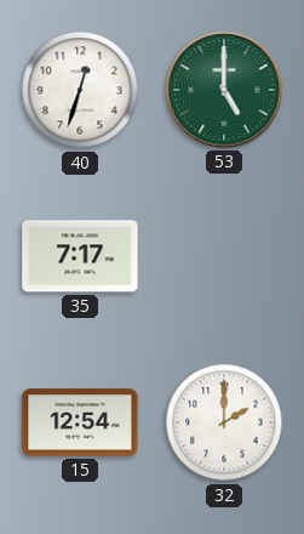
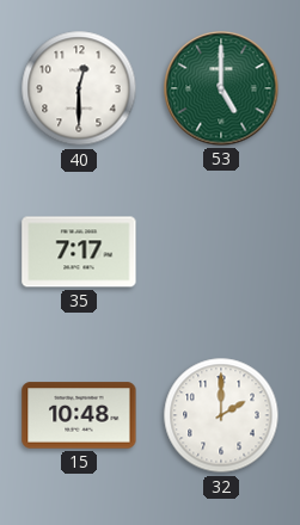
40: 12:33 -> 12:30 (79, 88)
15: 12:54 -> 10:48 (79, 415)
